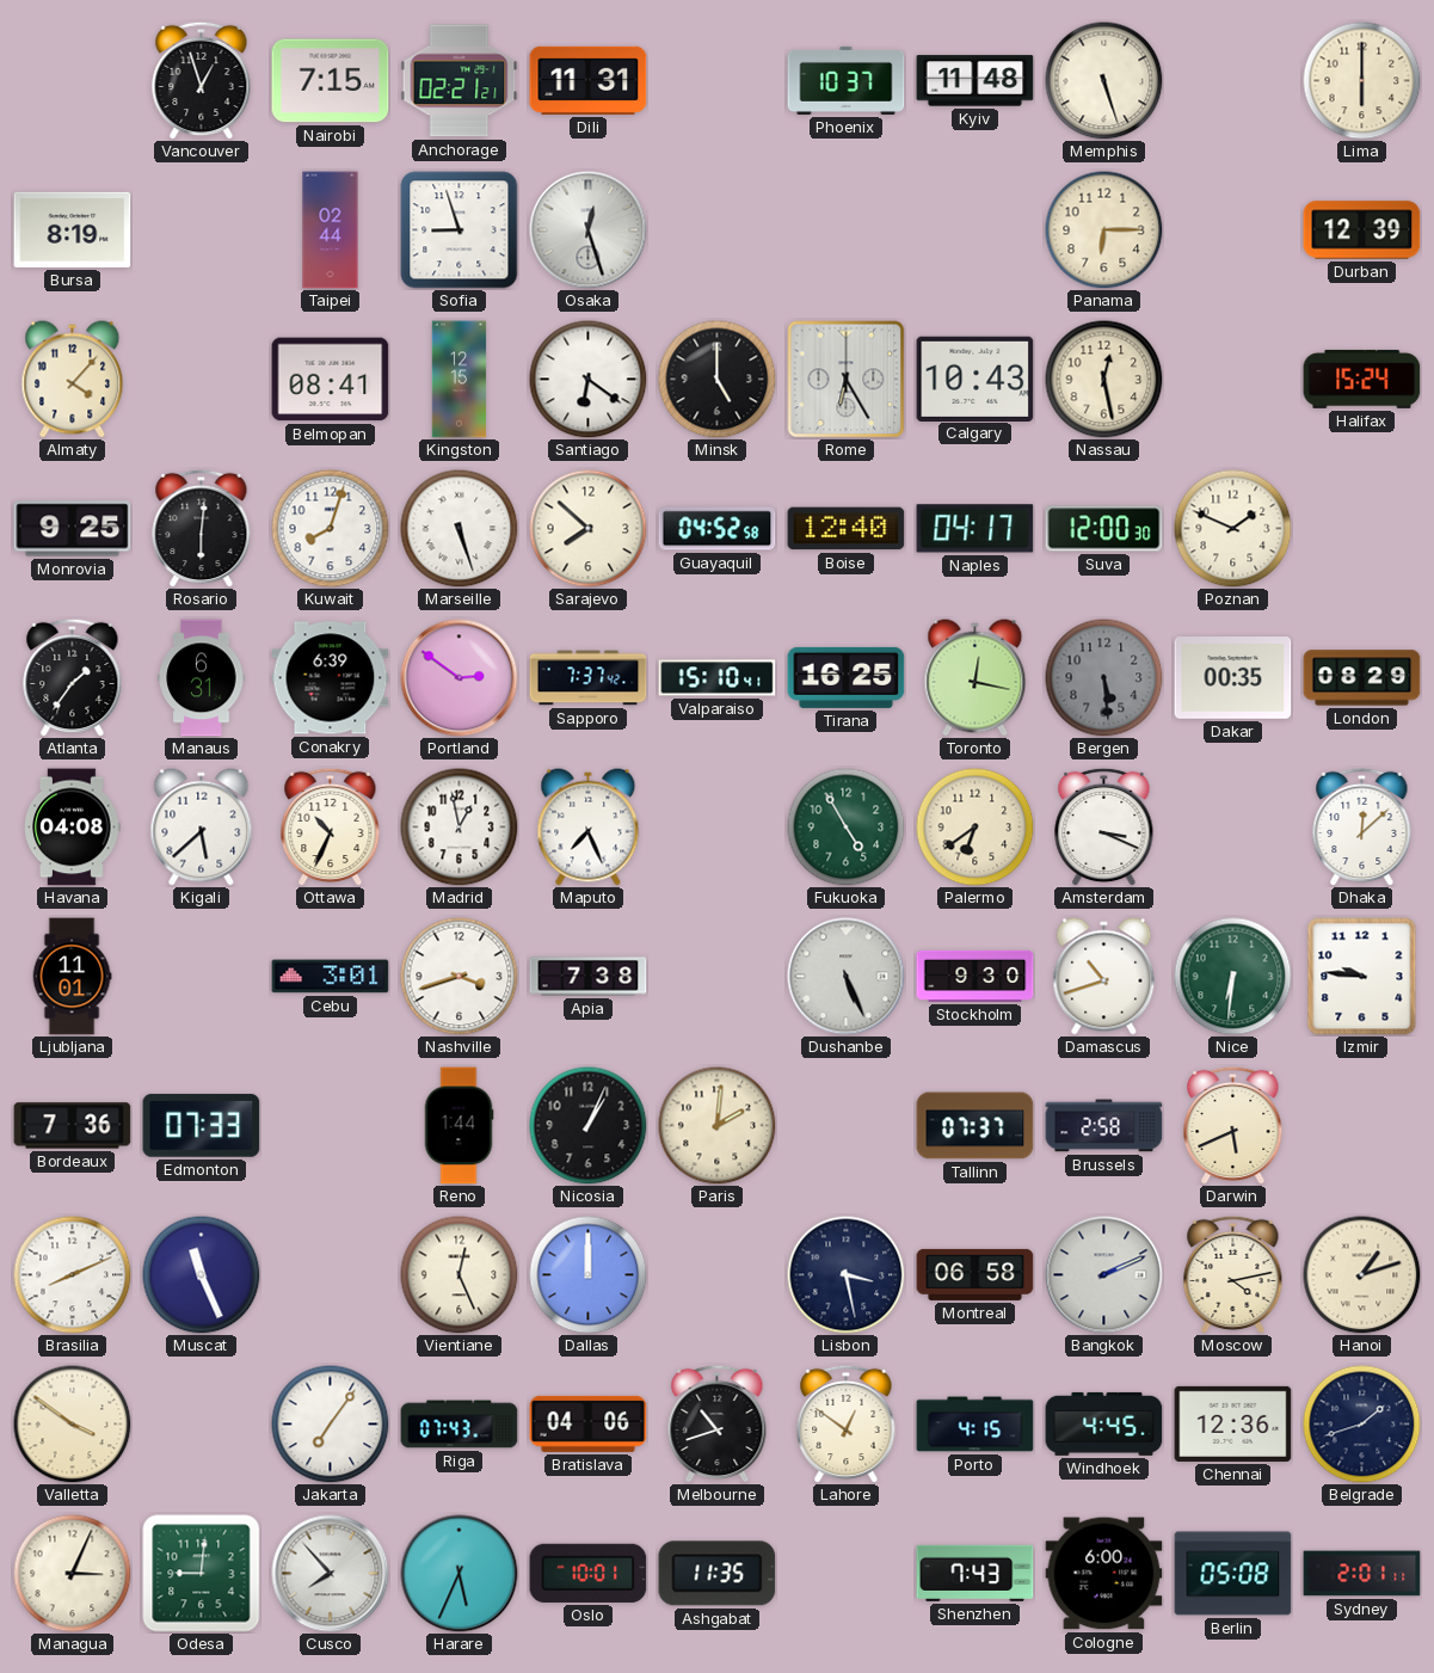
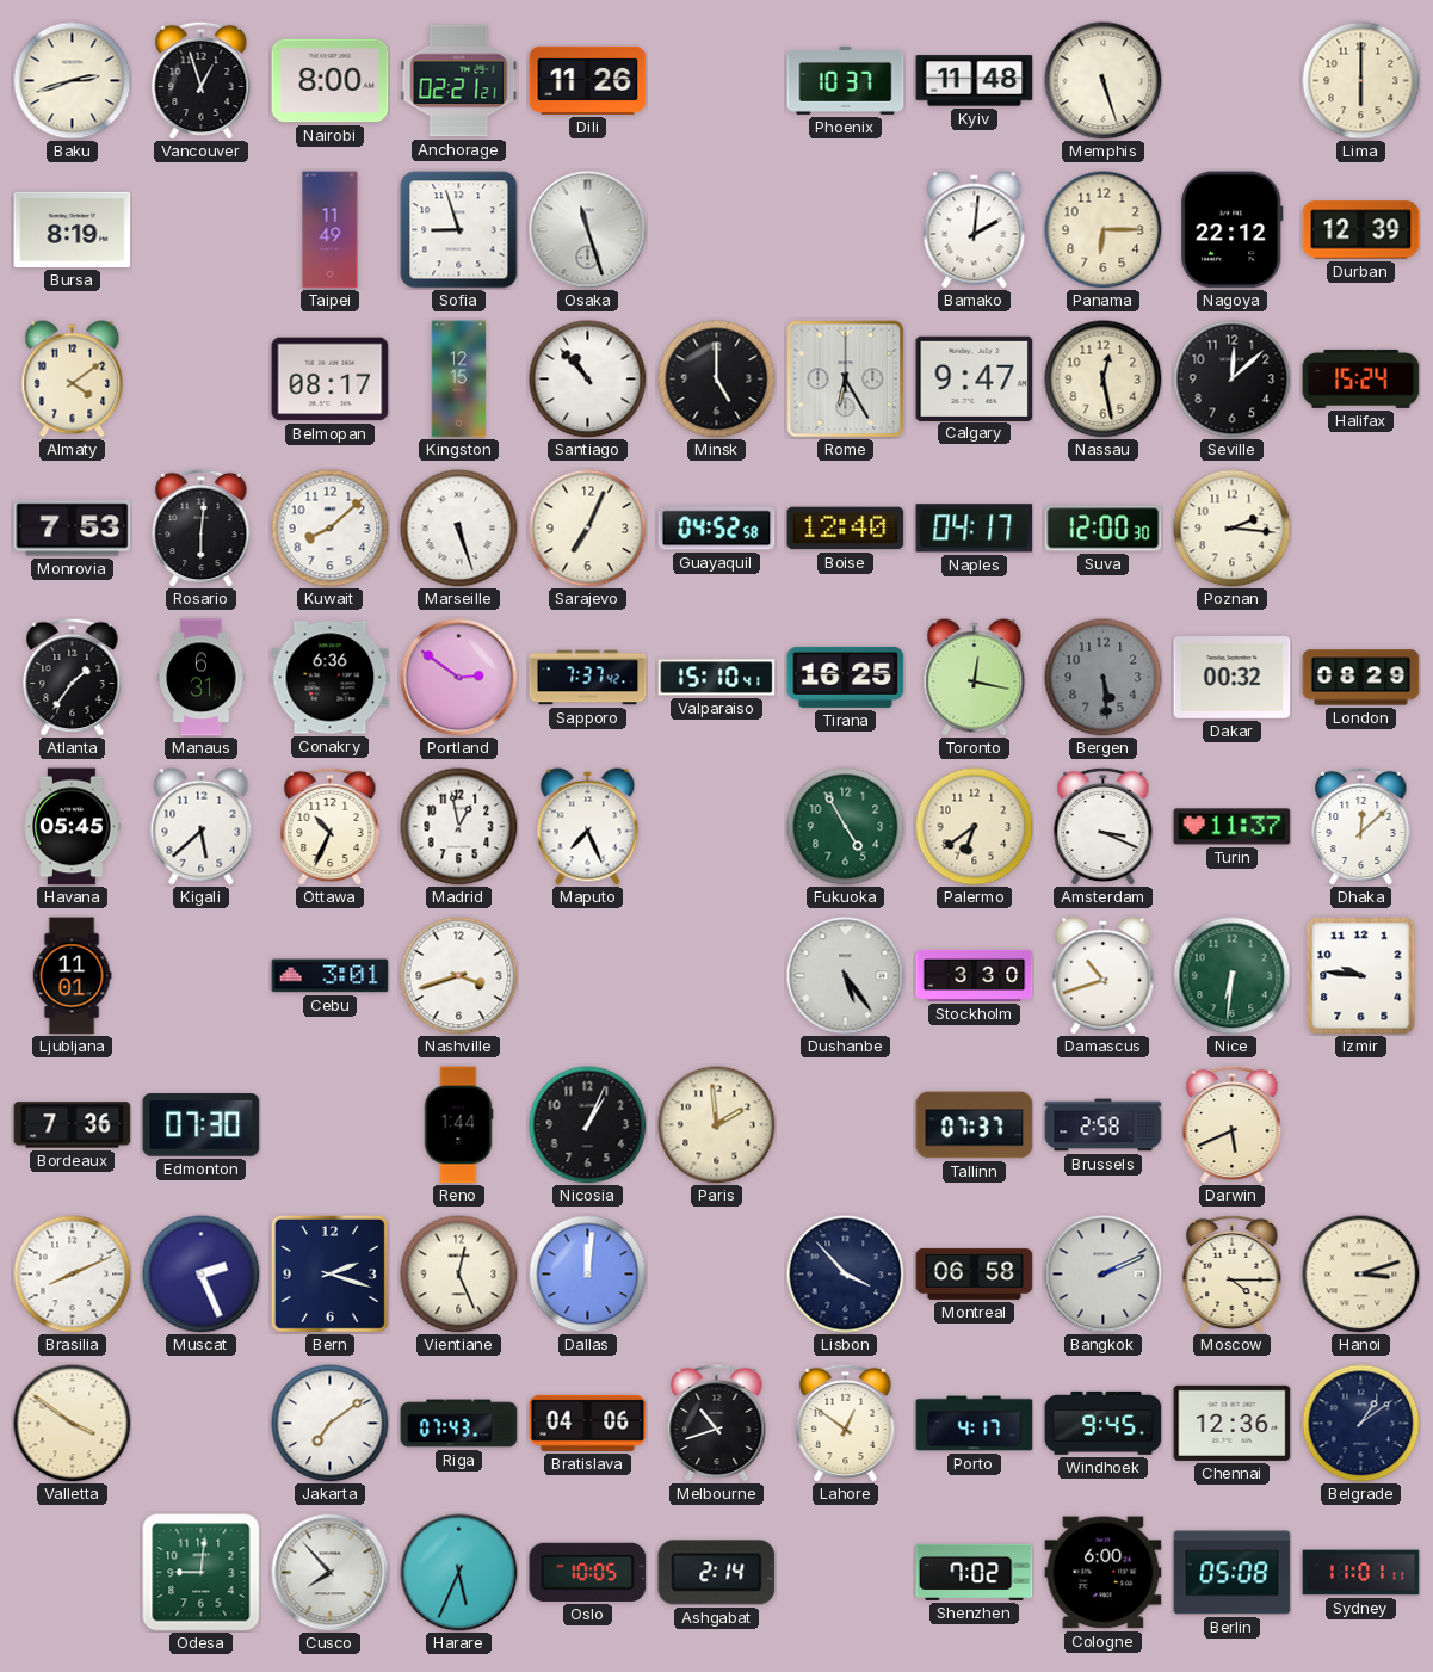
Baku: none -> 2:42 (73, 81)
Nairobi: 7:15 -> 8:00 (331, 81)
Dili: 11:31 -> 11:26 (588, 80)
Taipei: 02:44 -> 11:49 (331, 230)
Osaka: 12:27 -> 11:27 (588, 230)
Bamako: none -> 2:01 (975, 230)
Nagoya: none -> 22:12 (1233, 230)
Almaty: 4:07 -> 4:09 (73, 380)
Belmopan: 08:41 -> 08:17 (331, 380)
Santiago: 6:21 -> 10:53 (588, 380)
Calgary: 10:43 -> 9:47 (975, 378)
Seville: none -> 12:08 (1233, 380)
Monrovia: 9:25 -> 7:53 (73, 529)
Kuwait: 8:03 -> 8:08 (331, 529)
Sarajevo: 7:52 -> 7:04 (588, 529)
Poznan: 1:49 -> 2:16 (1233, 529)
Conakry: 6:39 -> 6:36 (331, 678)
Dakar: 00:35 -> 00:32 (1233, 678)
Havana: 04:08 -> 05:45 (73, 827)
Turin: none -> 11:37 (1233, 827)
Apia: 7:38 -> none (589, 977)
Dushanbe: 5:26 -> 5:24 (846, 976)
Stockholm: 9:30 -> 3:30 (975, 975)
Edmonton: 07:33 -> 07:30 (202, 1125)
Paris: 2:01 -> 1:59 (717, 1125)
Muscat: 11:26 -> 2:26 (202, 1275)
Bern: none -> 2:18 (329, 1273)
Dallas: 12:00 -> 12:01 (588, 1275)
Lisbon: 3:28 -> 3:53 (846, 1275)
Moscow: 4:13 -> 4:15 (1233, 1273)
Hanoi: 1:12 -> 3:12 (1361, 1275)
Jakarta: 7:06 -> 7:09 (331, 1424)
Porto: 4:15 -> 4:17 (975, 1424)
Windhoek: 4:45 -> 9:45 (1104, 1423)
Belgrade: 1:42 -> 1:09 (1361, 1424)
Managua: 3:04 -> none (73, 1574)
Oslo: 10:01 -> 10:05 (588, 1572)
Ashgabat: 11:35 -> 2:14 (717, 1573)
Shenzhen: 7:43 -> 7:02 (975, 1572)
Sydney: 2:01 -> 11:01 (1361, 1573)
